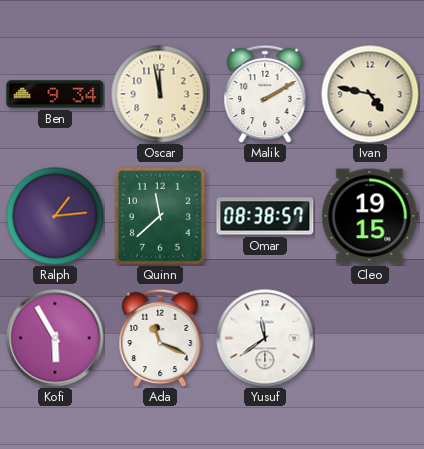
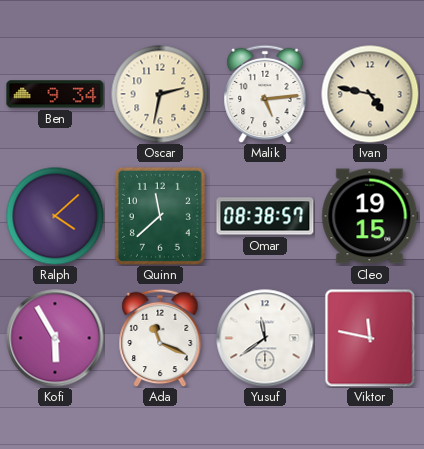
Oscar: 11:58 -> 2:32 (160, 94)
Malik: 2:10 -> 5:14 (265, 94)
Ralph: 1:14 -> 4:08 (55, 216)
Viktor: none -> 11:47 (370, 338)
